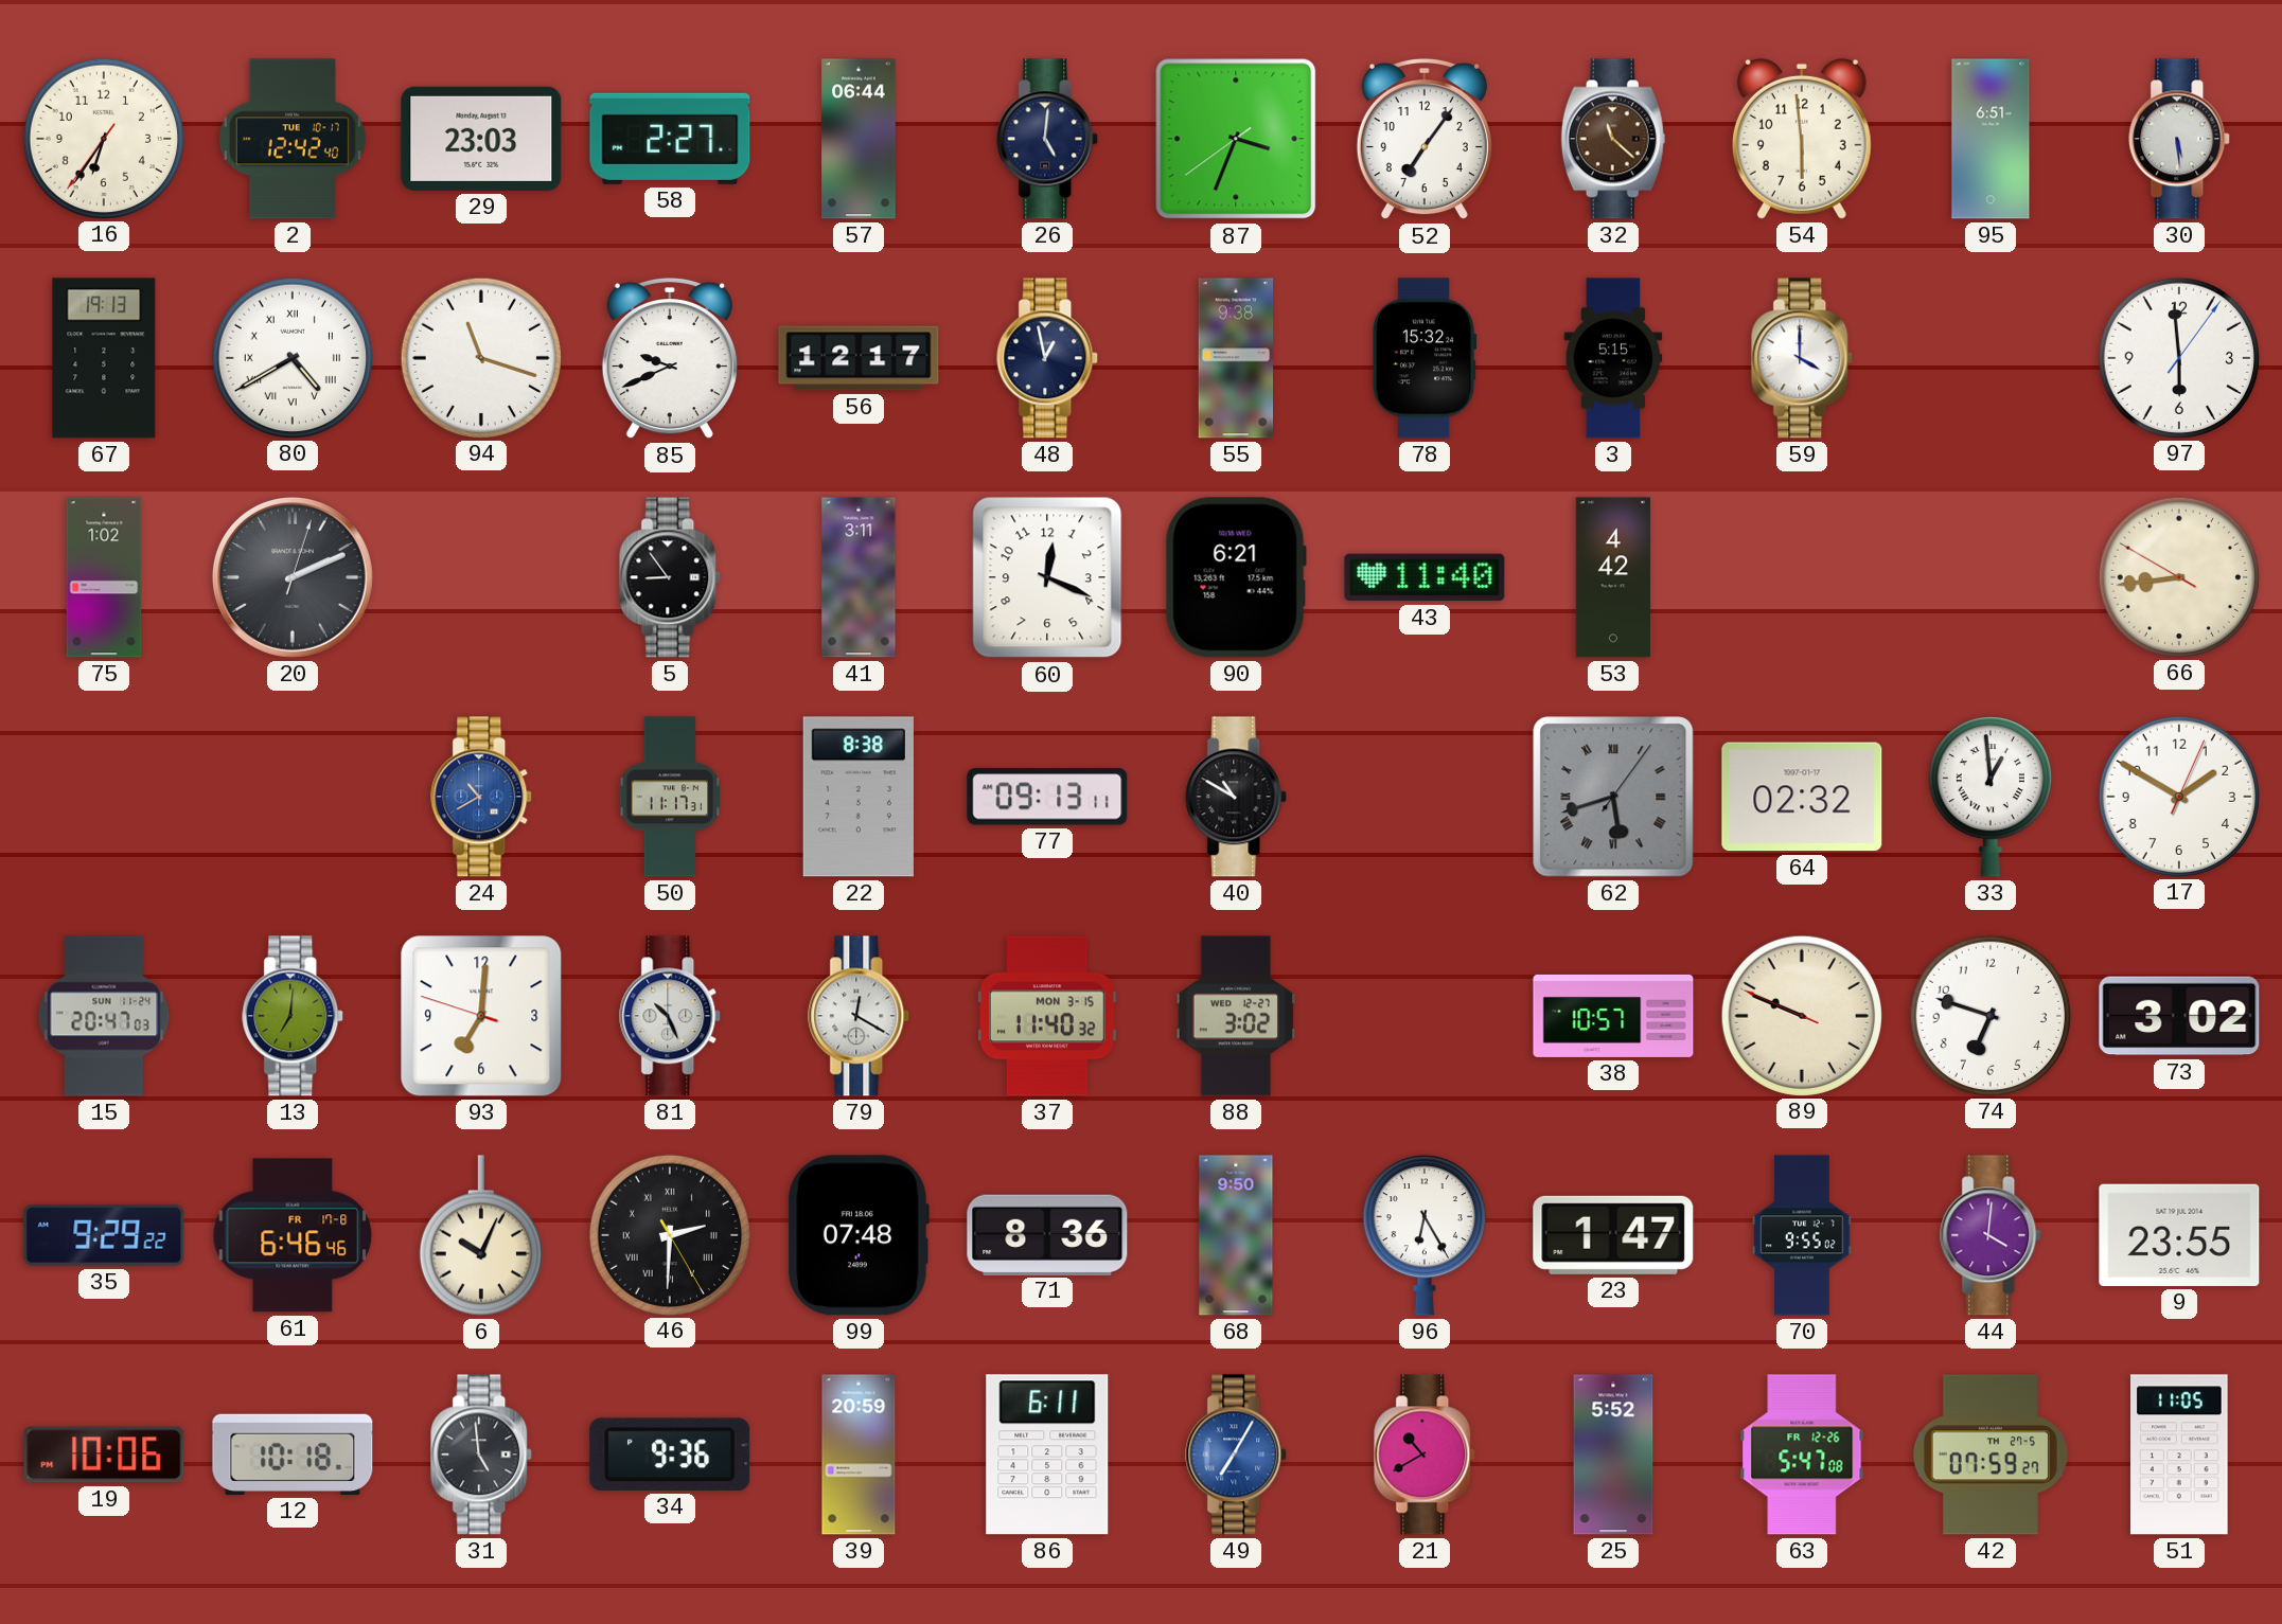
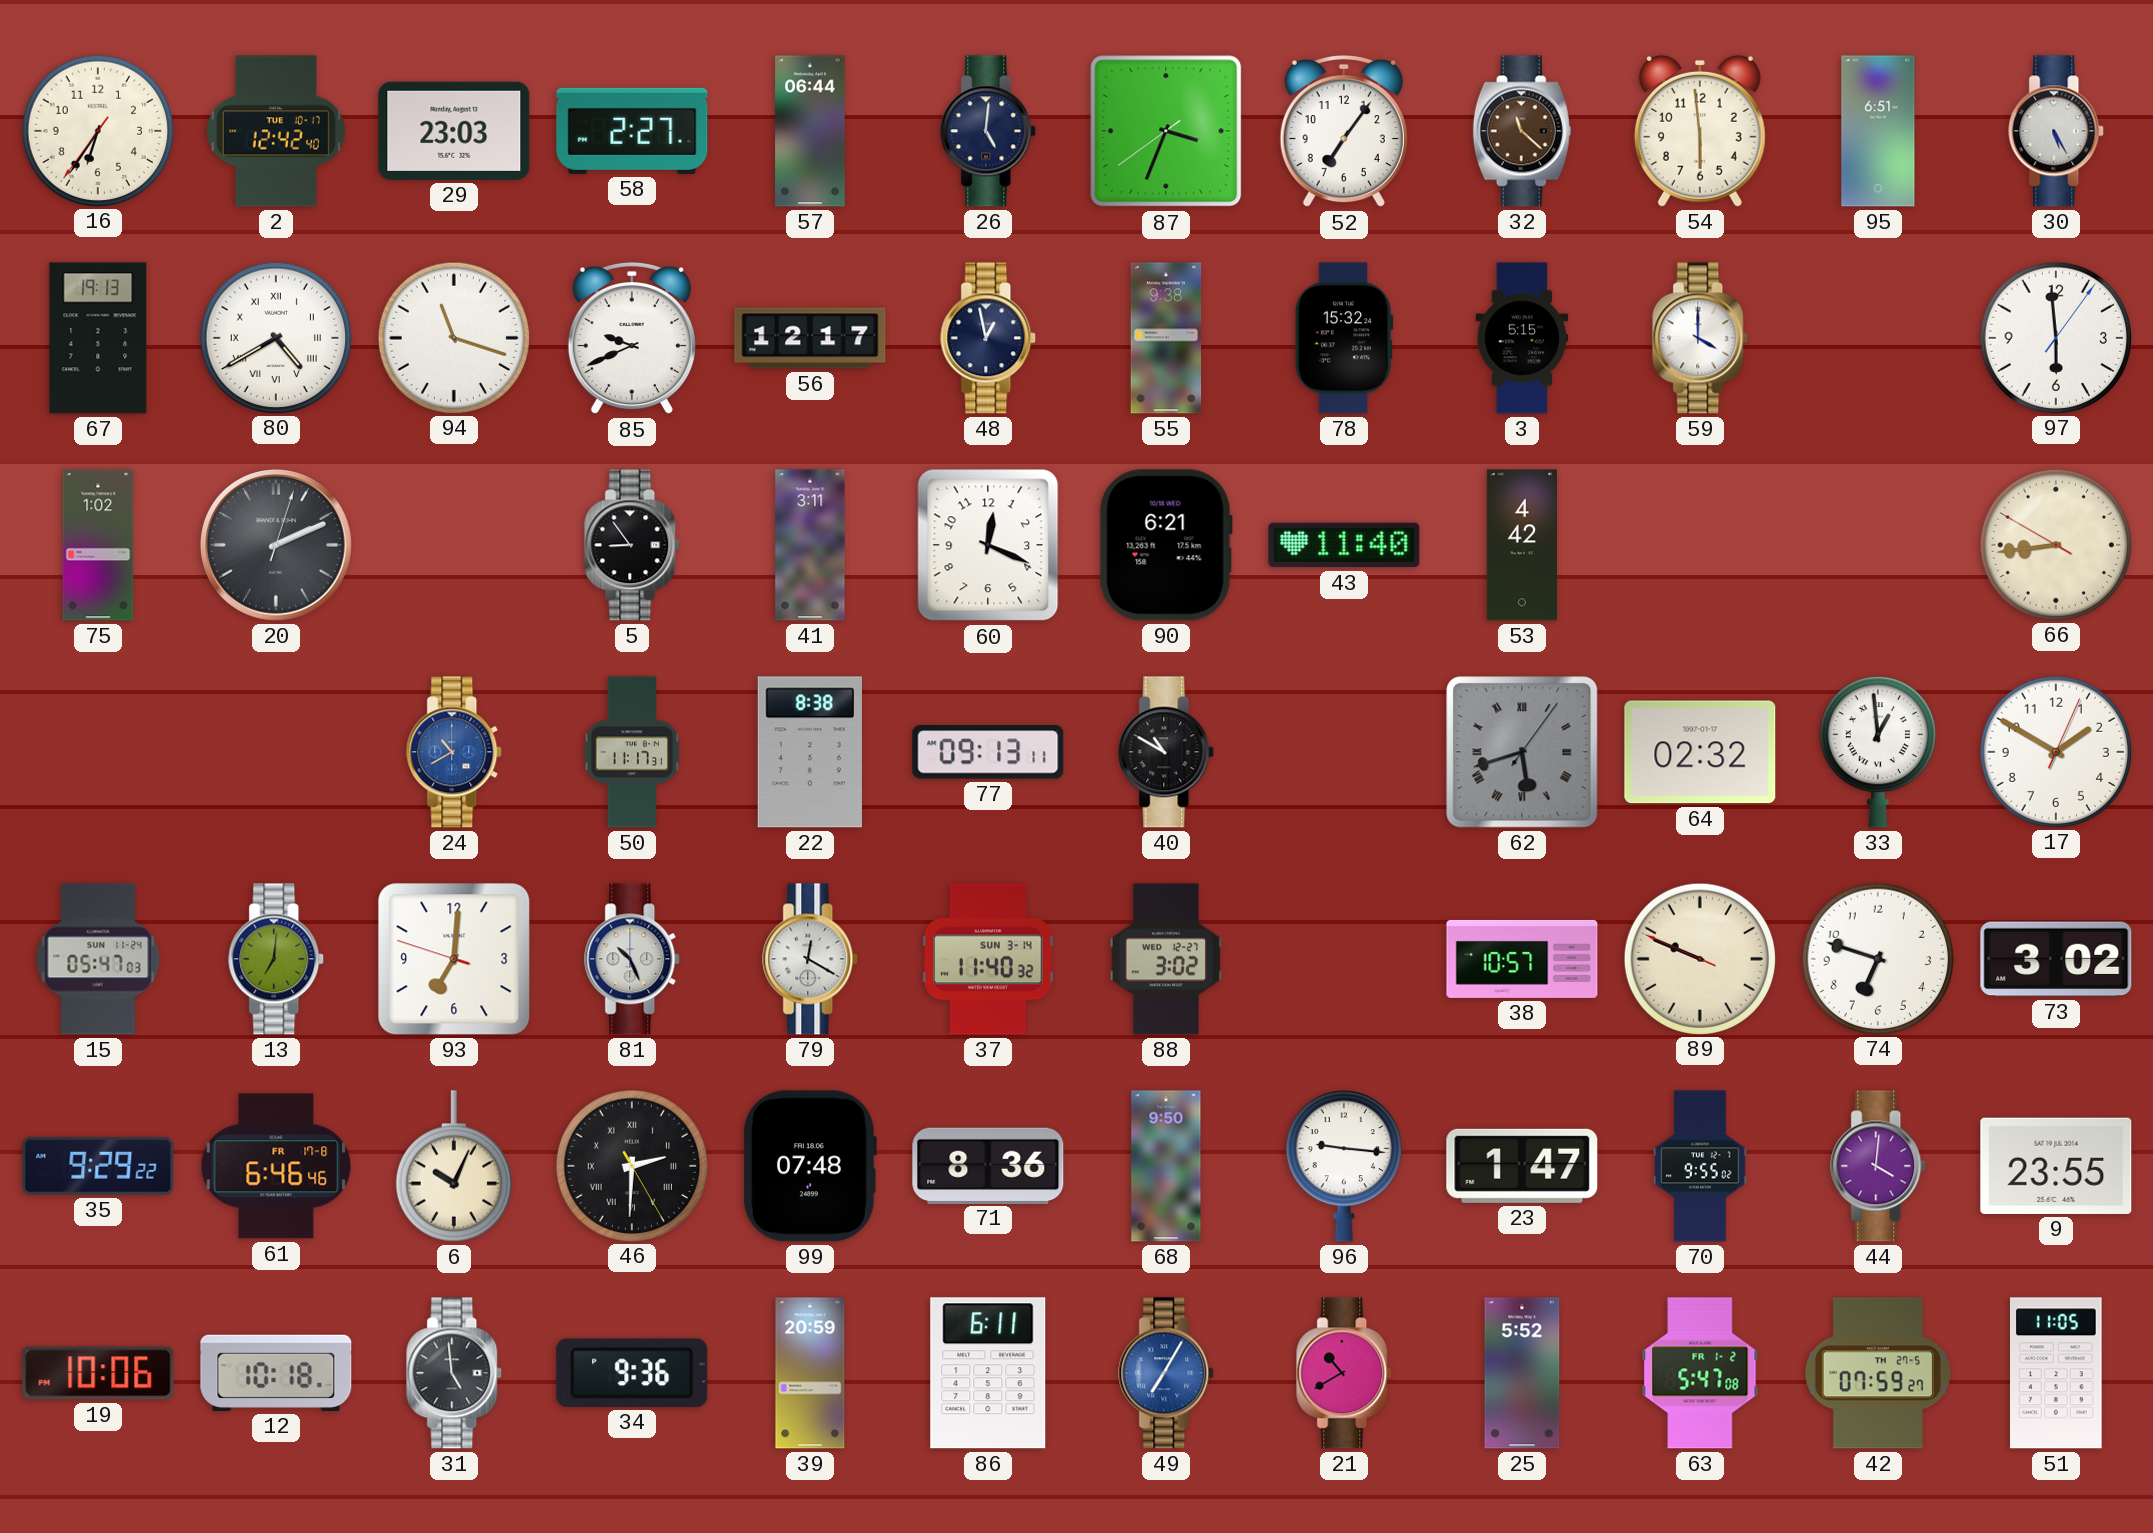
30: 5:29 -> 5:25 (2057, 131)
15: 20:47 -> 05:47 (98, 959)
37 date: MON 3-15 -> SUN 3-14 (989, 959)
96: 6:25 -> 9:16 (1344, 1167)
63 date: FR 12-26 -> FR 1-2 (1700, 1373)
